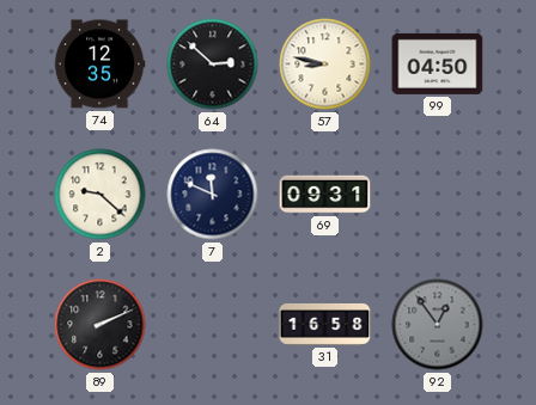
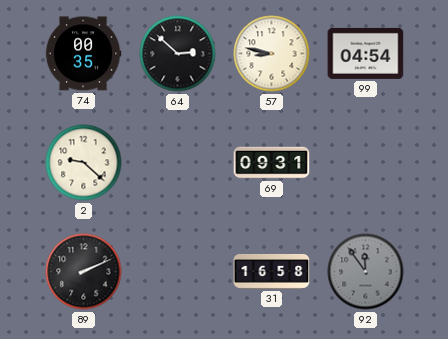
74: 12:35 -> 00:35 (83, 54)
99: 04:50 -> 04:54 (366, 53)
7: 11:49 -> none (213, 195)
92: 12:54 -> 11:54 (366, 272)
